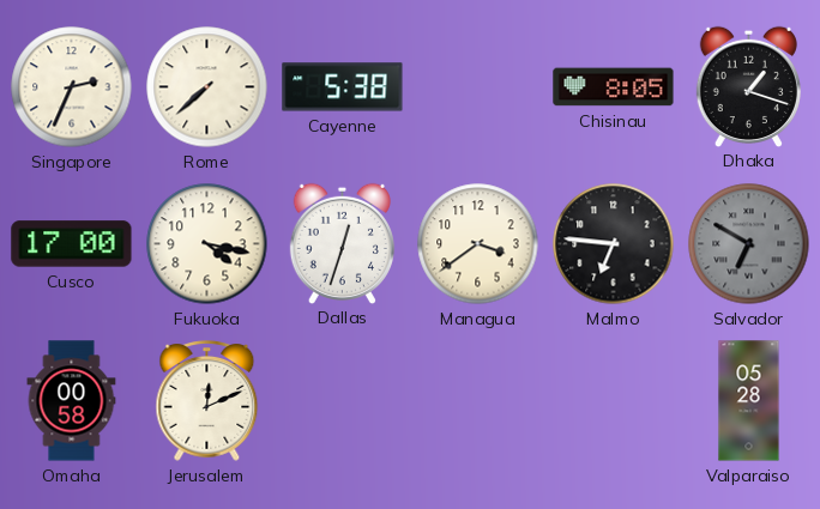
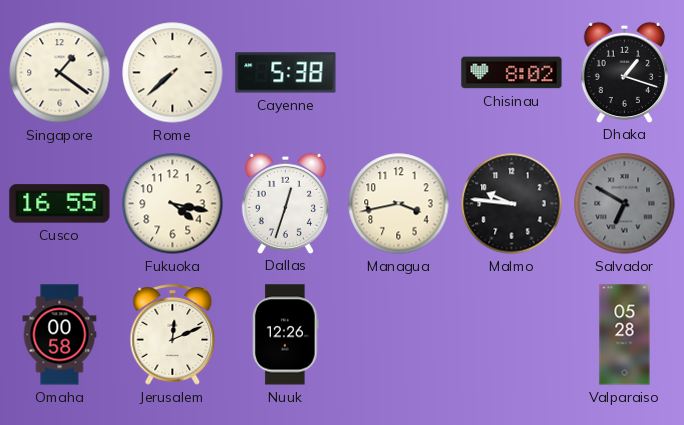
Singapore: 2:34 -> 1:21 (60, 73)
Chisinau: 8:05 -> 8:02 (512, 73)
Cusco: 17:00 -> 16:55 (60, 204)
Managua: 3:39 -> 3:43 (399, 204)
Malmo: 6:46 -> 9:46 (512, 204)
Nuuk: none -> 12:26 (286, 335)
